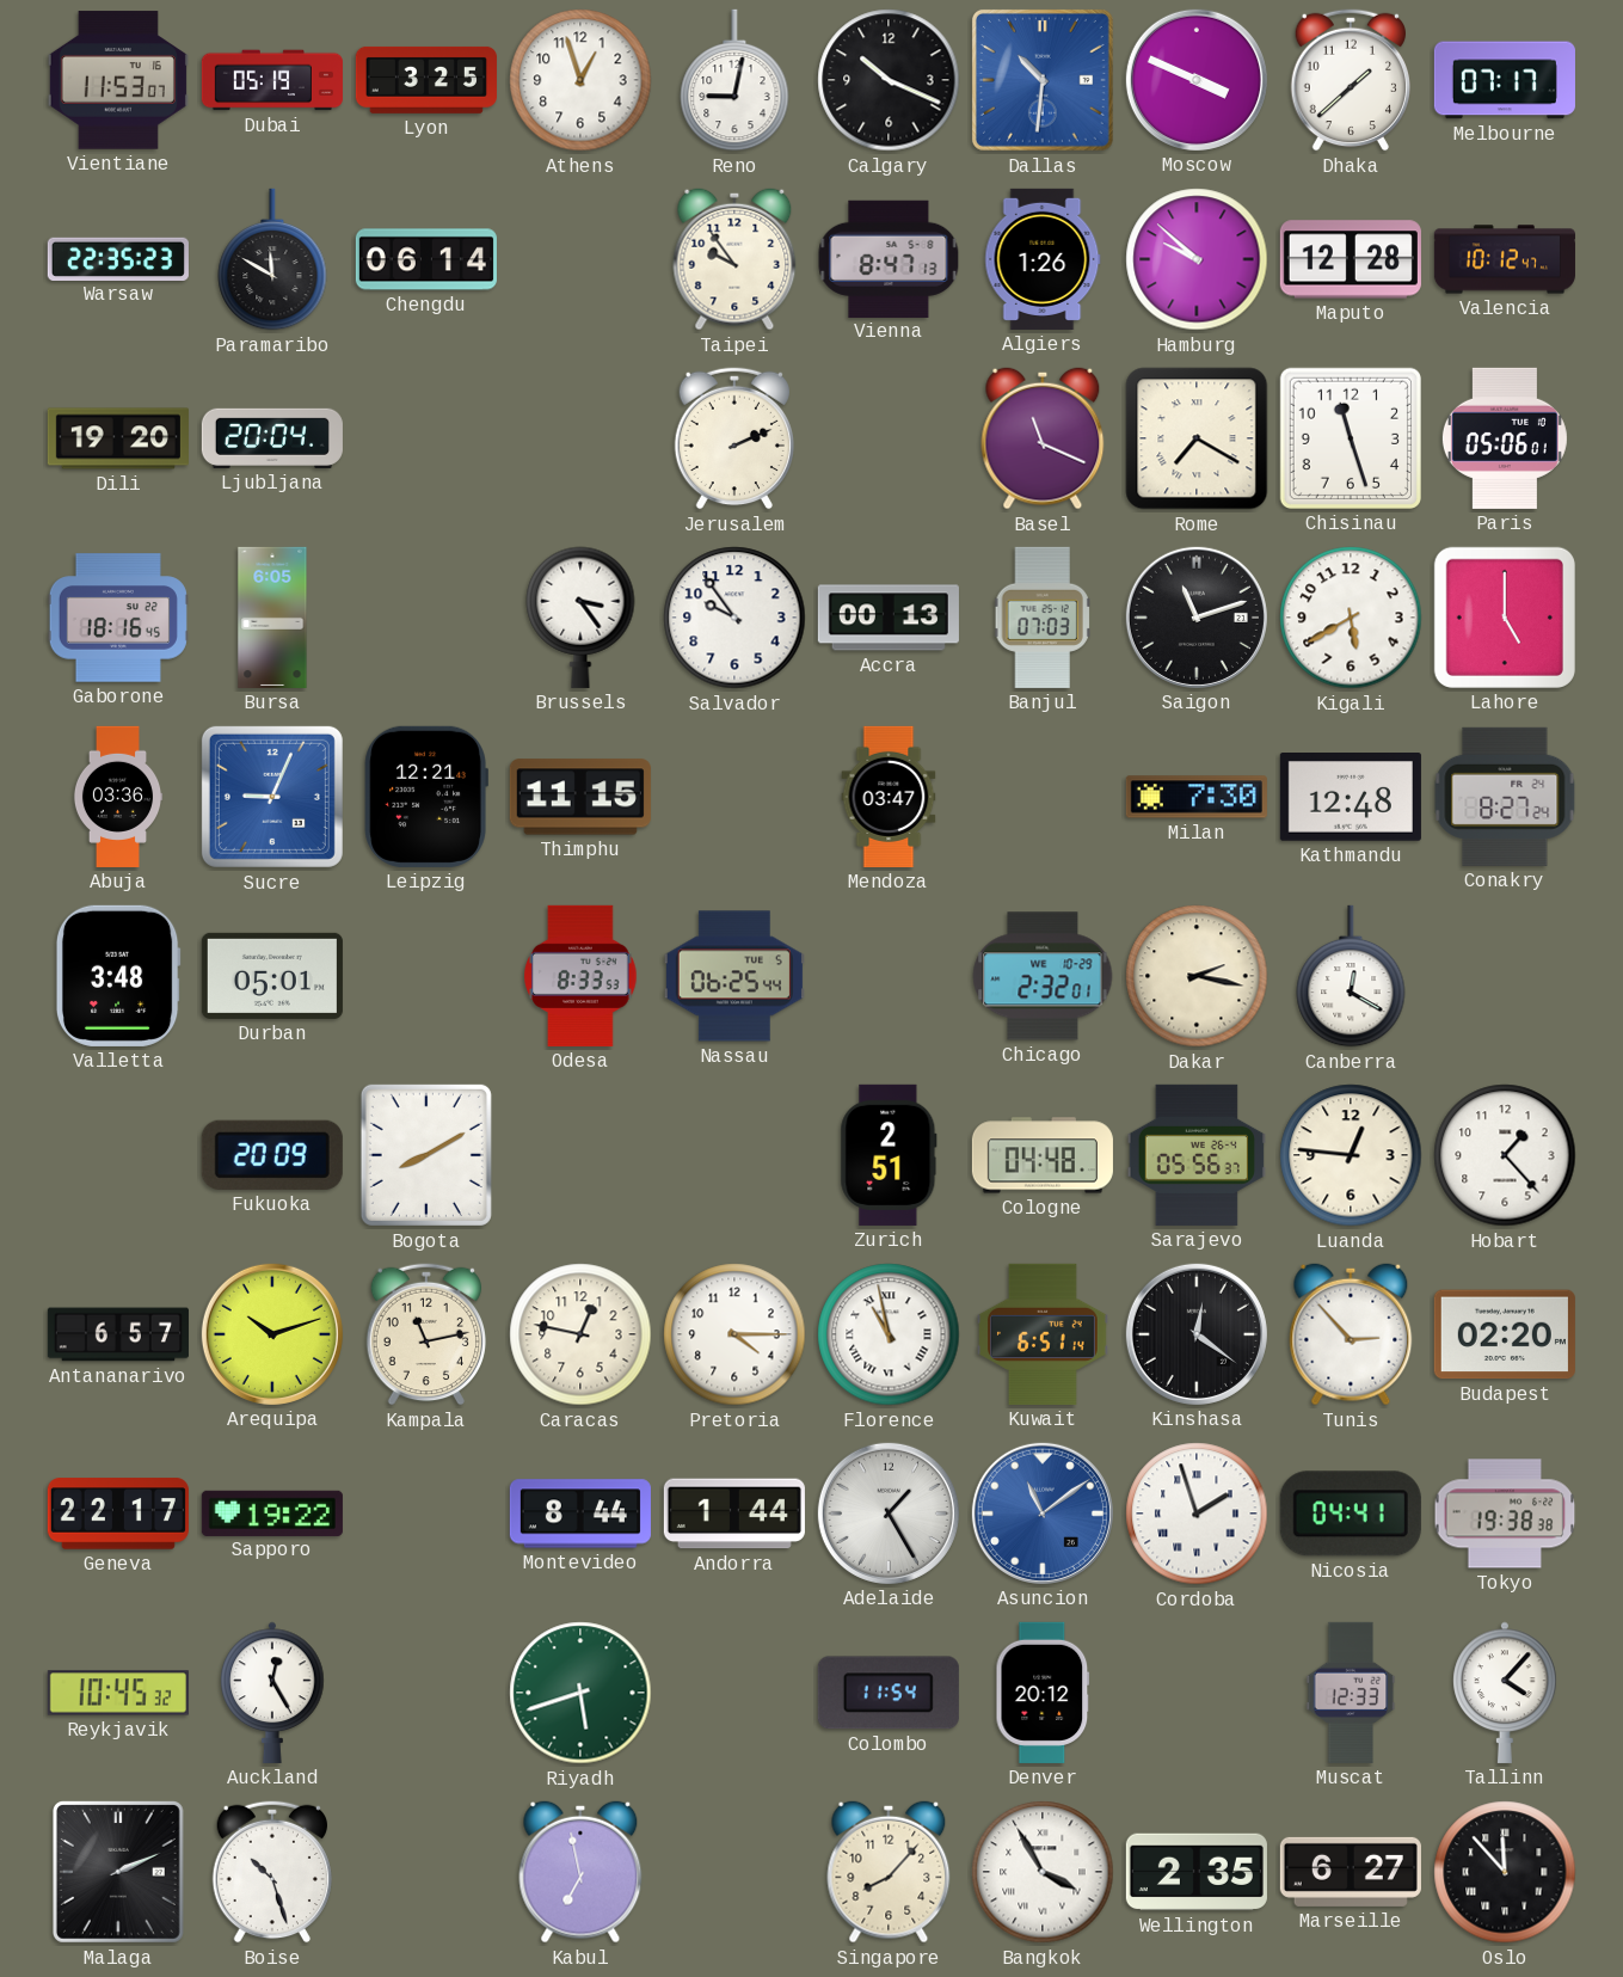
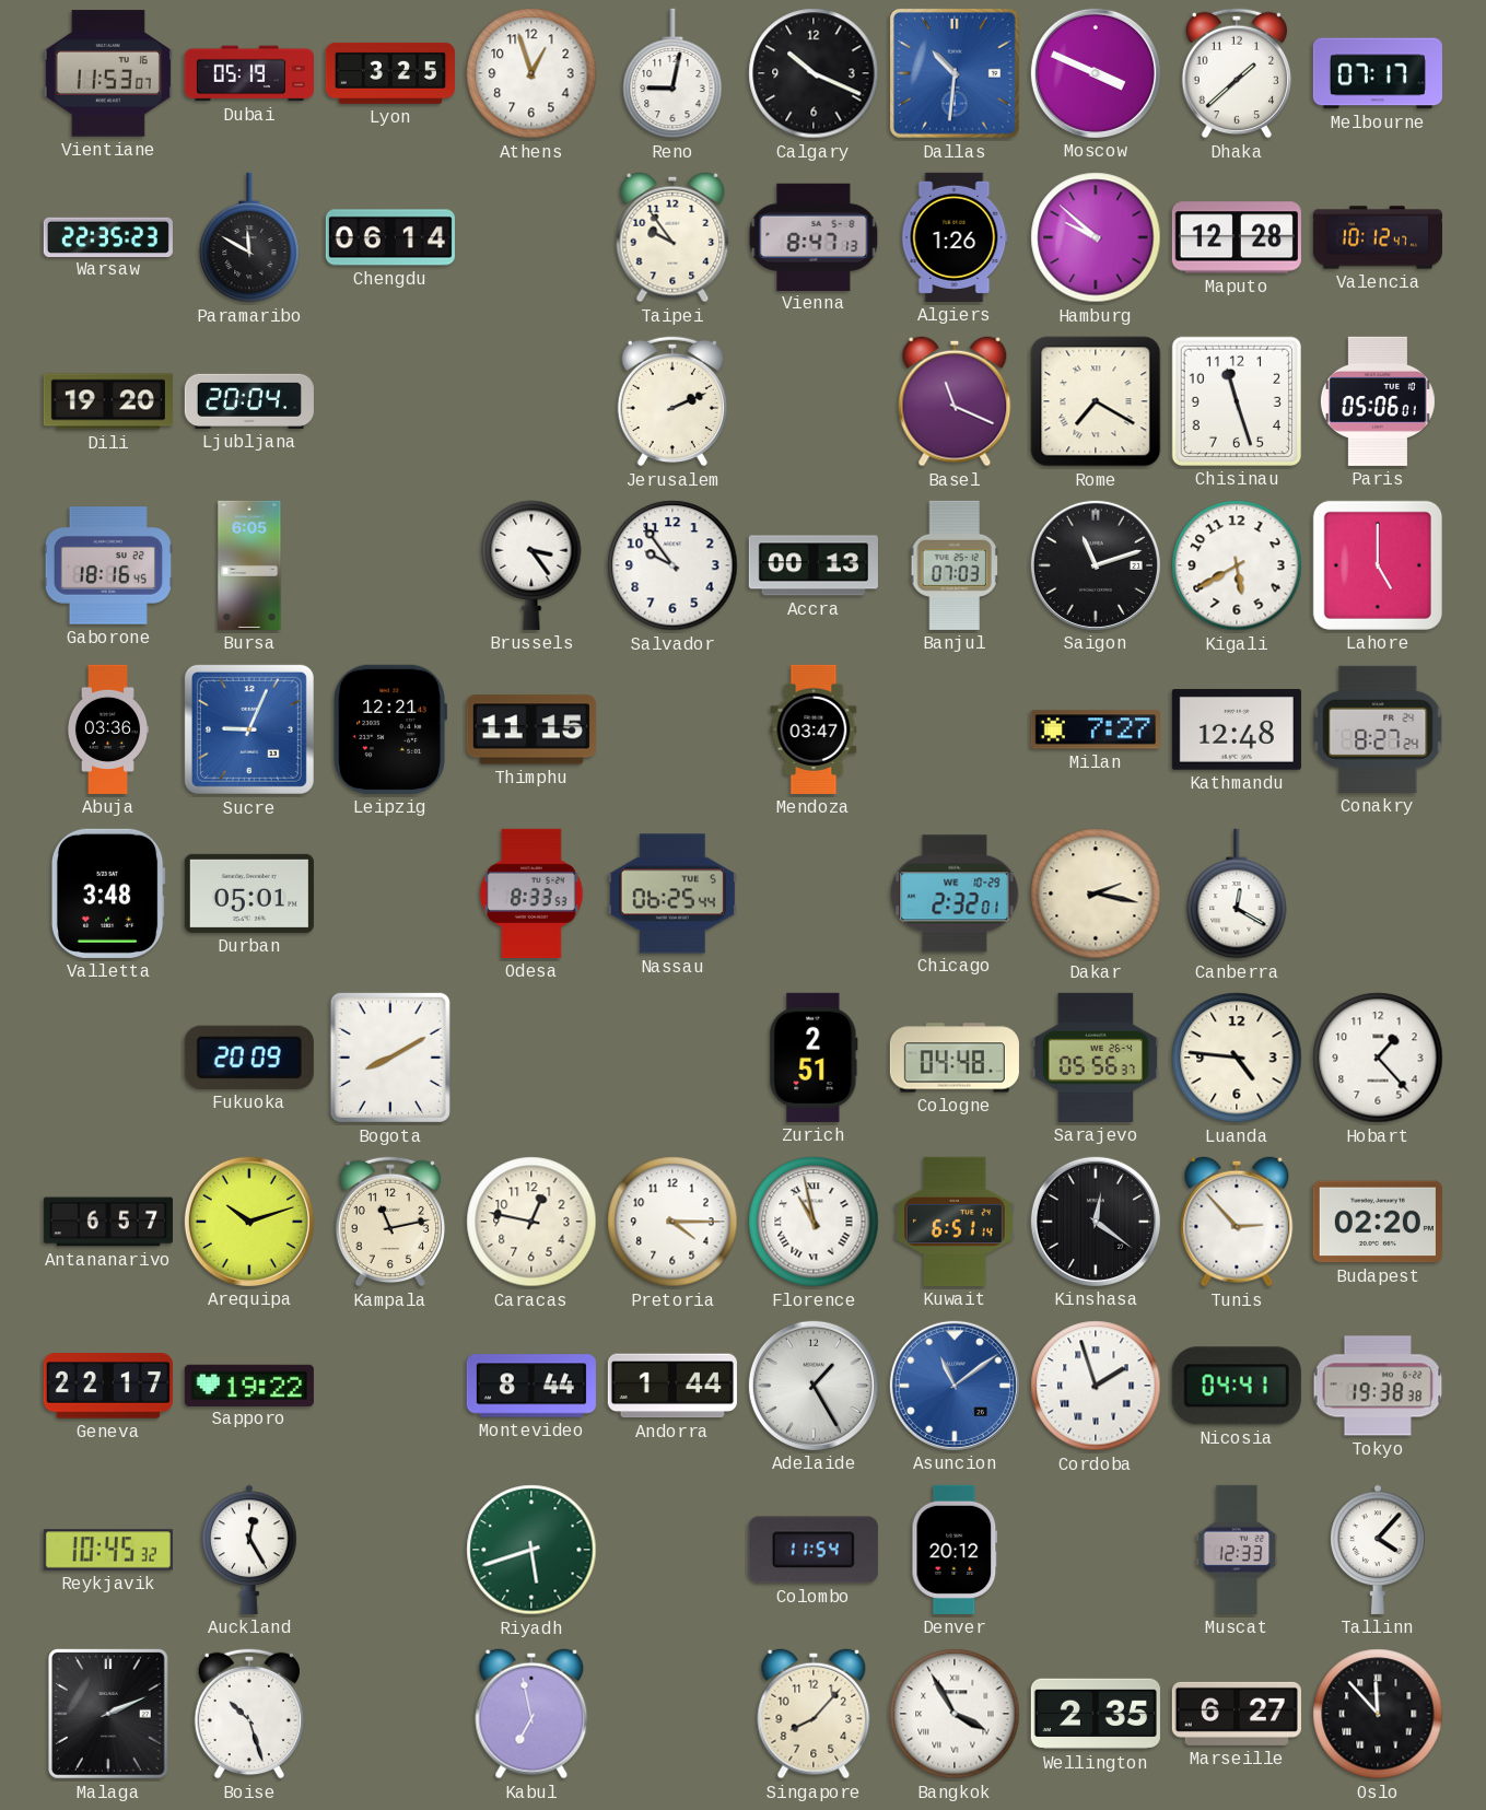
Milan: 7:30 -> 7:27 (1096, 729)
Luanda: 12:46 -> 4:46 (1237, 1058)
